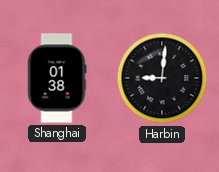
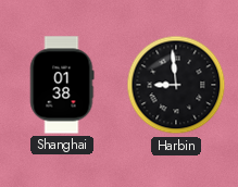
Harbin: 9:01 -> 8:59 (176, 85)
